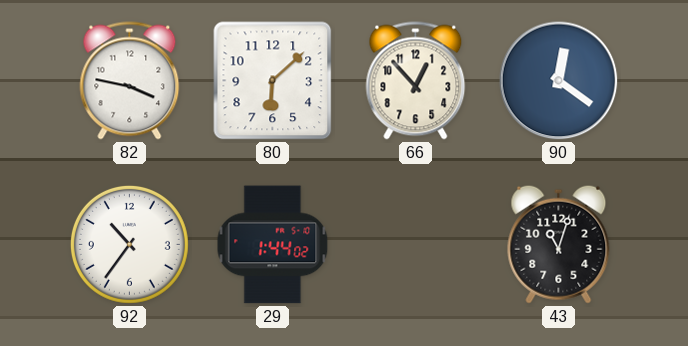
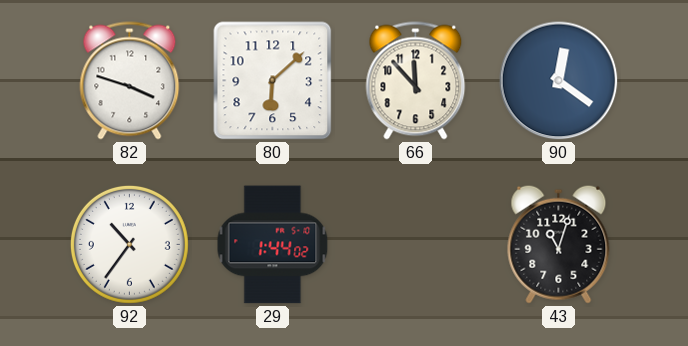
82: 3:47 -> 3:48 (130, 81)
66: 12:53 -> 11:53 (416, 81)
